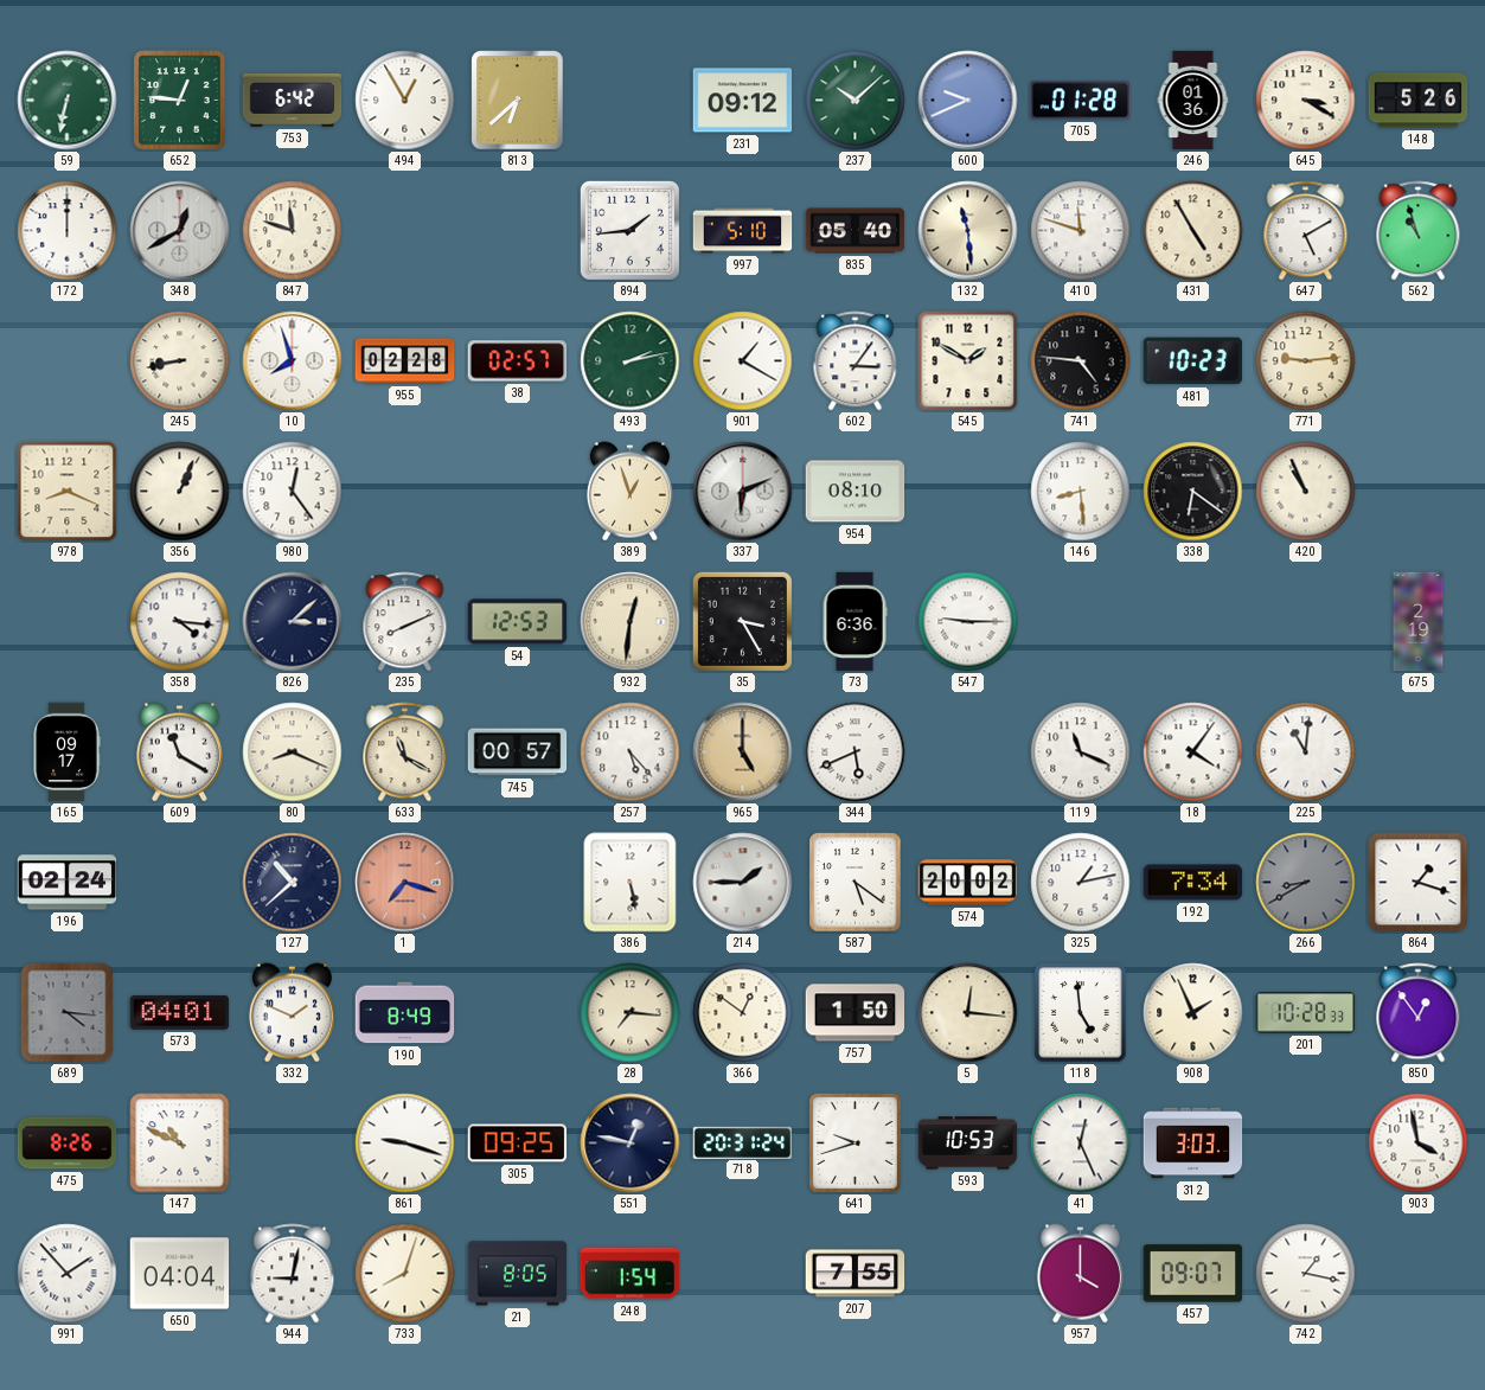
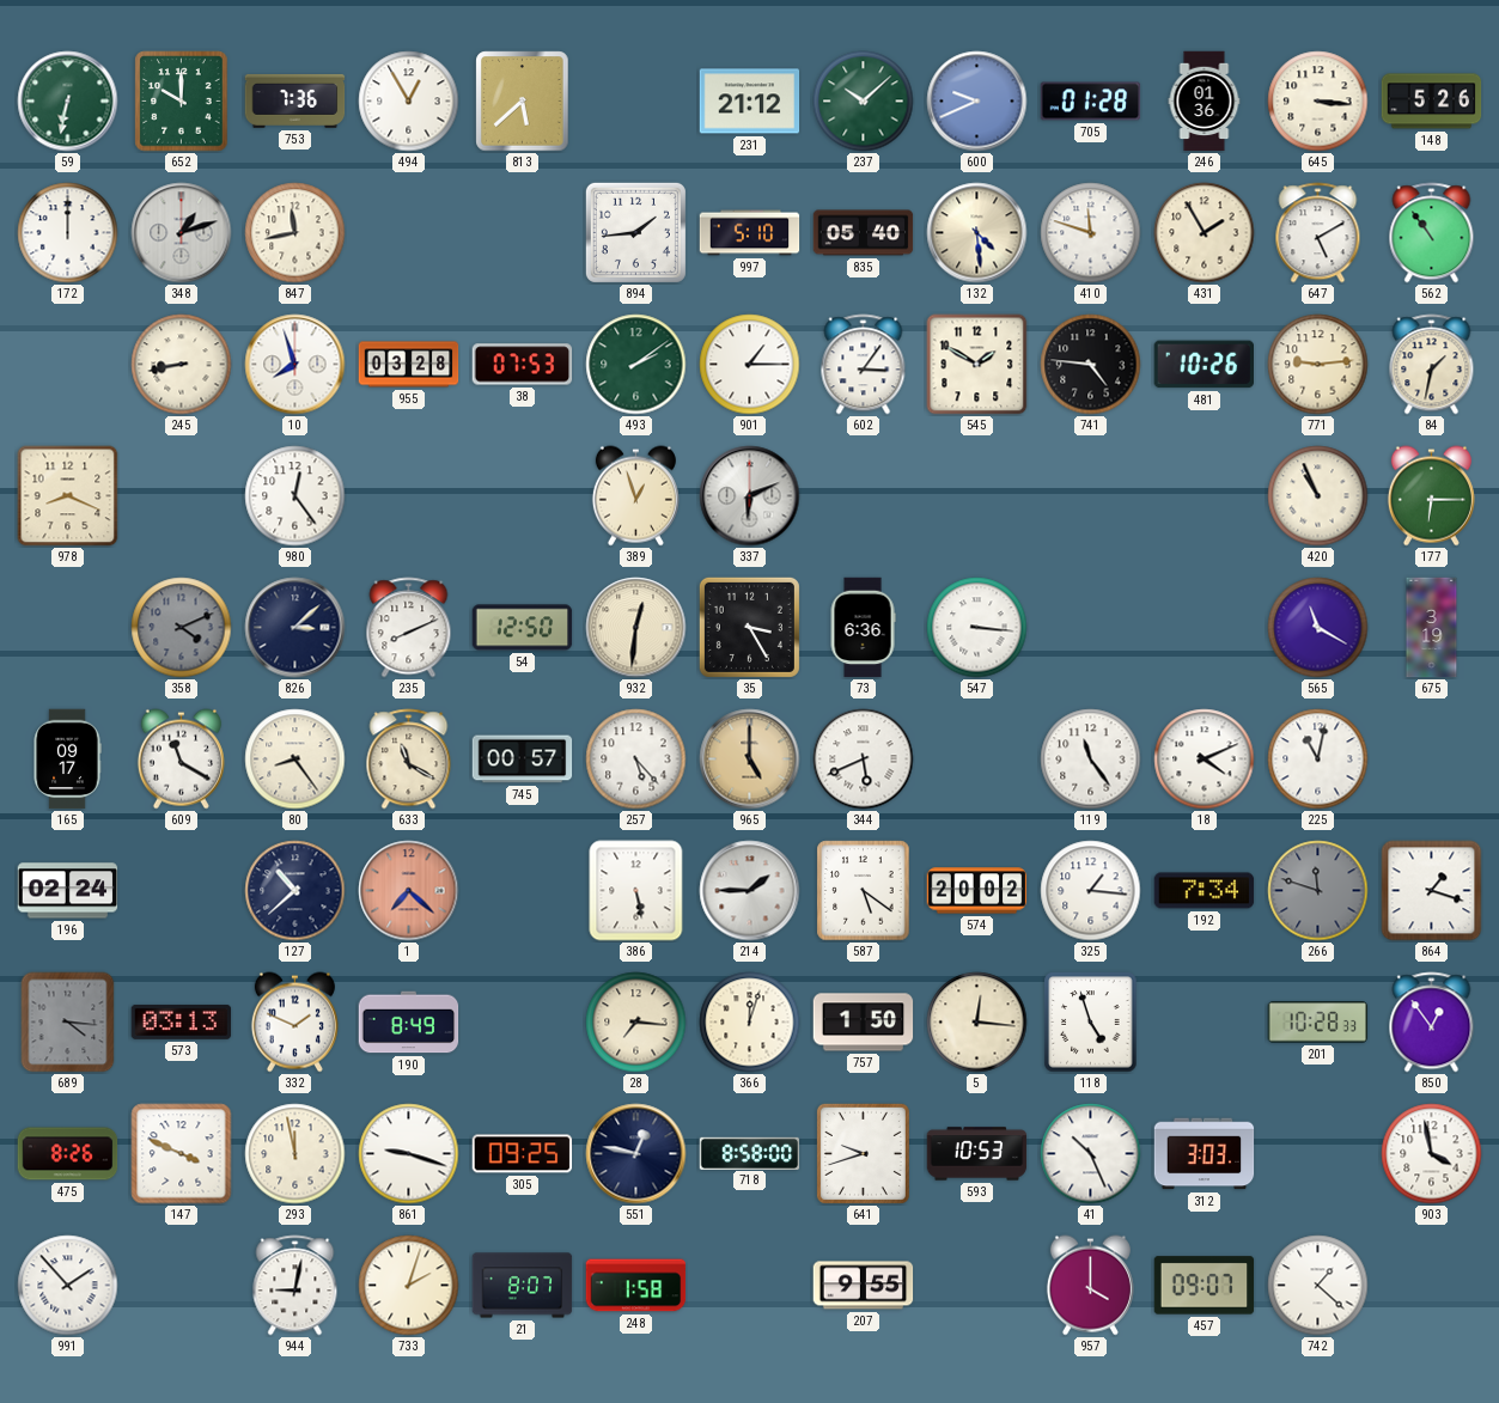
652: 12:46 -> 10:00 (182, 102)
753: 6:42 -> 7:36 (295, 100)
813: 6:38 -> 5:38 (523, 102)
231: 09:12 -> 21:12 (750, 102)
645: 3:20 -> 3:16 (1318, 102)
348: 12:40 -> 1:12 (182, 233)
847: 11:48 -> 11:43 (295, 233)
132: 11:29 -> 4:29 (977, 233)
431: 4:55 -> 1:55 (1205, 233)
562: 10:57 -> 10:54 (1432, 233)
955: 02:28 -> 03:28 (409, 365)
38: 02:57 -> 07:53 (523, 365)
493: 2:13 -> 2:09 (636, 365)
901: 1:20 -> 1:15 (750, 365)
481: 10:23 -> 10:26 (1204, 365)
84: none -> 1:32 (1432, 365)
356: 1:04 -> none (180, 492)
954: 08:10 -> none (856, 492)
146: 8:29 -> none (1081, 492)
338: 6:21 -> none (1193, 492)
177: none -> 6:15 (1431, 496)
358: 4:16 -> 4:11 (182, 628)
358 dial: white -> grey (182, 628)
54: 12:53 -> 12:50 (523, 628)
547: 9:15 -> 3:16 (977, 628)
565: none -> 11:20 (1318, 628)
675: 2:19 -> 3:19 (1432, 628)
80: 8:19 -> 8:24 (295, 760)
119: 11:19 -> 11:24 (1091, 760)
18: 4:06 -> 4:11 (1205, 760)
225: 11:01 -> 11:02 (1318, 760)
1: 7:18 -> 7:22 (409, 891)
325: 1:13 -> 1:16 (1091, 891)
266: 8:40 -> 11:48 (1318, 891)
573: 04:01 -> 03:13 (182, 1021)
366: 12:51 -> 12:03 (750, 1023)
118: 4:59 -> 4:57 (1091, 1023)
908: 1:56 -> none (1193, 1013)
147: 10:49 -> 3:49 (182, 1154)
293: none -> 11:58 (295, 1154)
718: 20:31 -> 8:58 (750, 1153)
41: 12:26 -> 10:26 (1091, 1154)
650: 04:04 -> none (180, 1274)
733: 8:03 -> 2:03 (409, 1286)
21: 8:05 -> 8:07 (523, 1286)
248: 1:54 -> 1:58 (636, 1286)
207: 7:55 -> 9:55 (864, 1286)
742: 1:17 -> 1:22 (1318, 1286)
